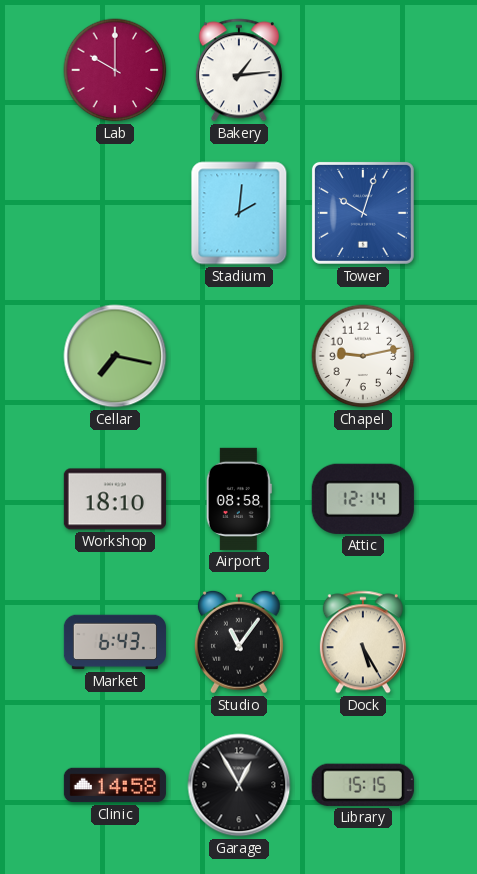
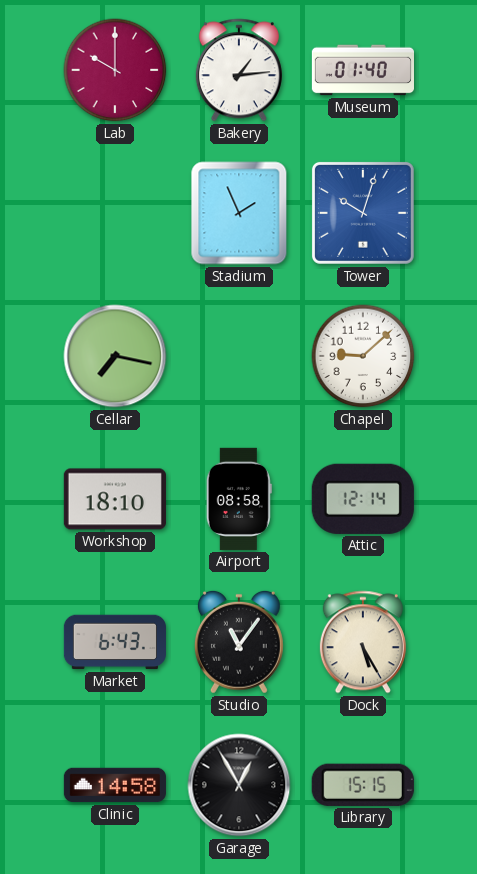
Museum: none -> 01:40 (362, 70)
Stadium: 2:01 -> 1:56 (239, 213)
Chapel: 9:13 -> 9:08 (363, 356)
